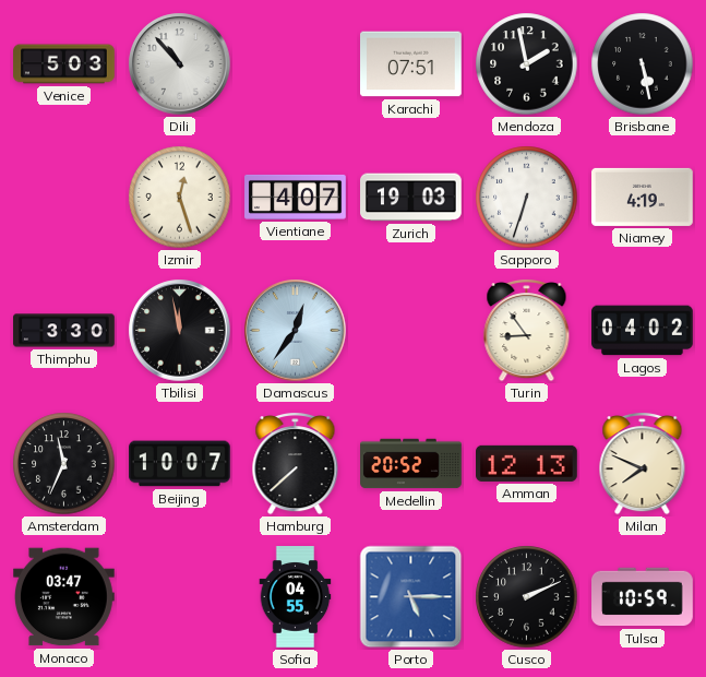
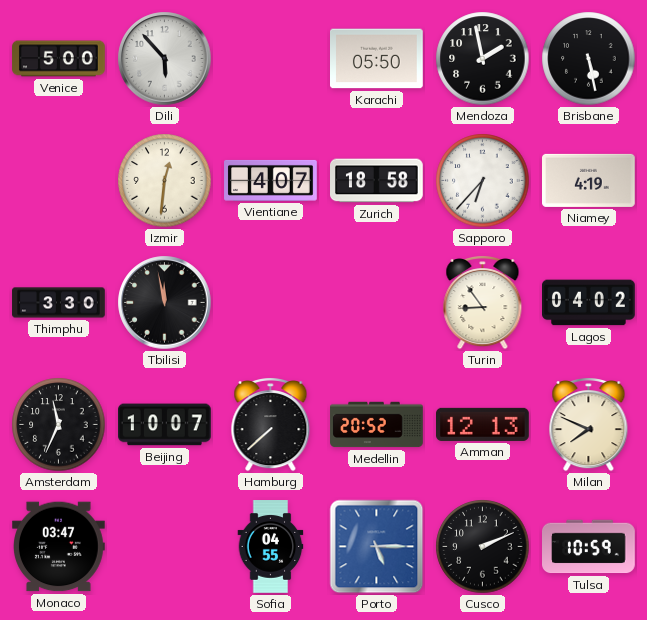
Venice: 5:03 -> 5:00 (59, 59)
Dili: 10:53 -> 5:53 (165, 59)
Karachi: 07:51 -> 05:50 (377, 59)
Izmir: 12:27 -> 12:31 (165, 181)
Zurich: 19:03 -> 18:58 (377, 181)
Sapporo: 6:33 -> 6:37 (483, 181)
Damascus: 12:36 -> none (296, 331)
